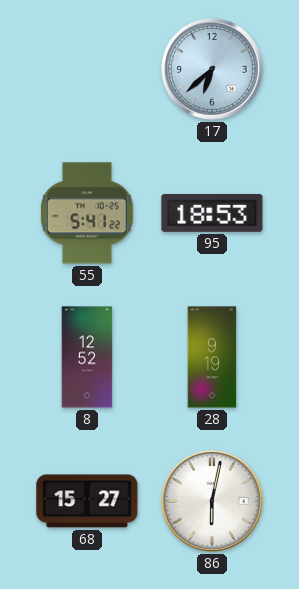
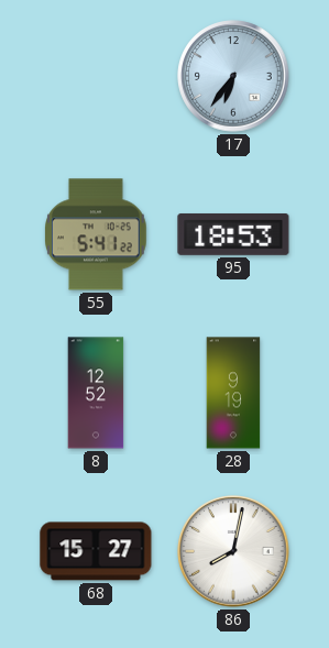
17: 6:38 -> 6:36 (233, 76)
86: 6:02 -> 8:02 (233, 551)
